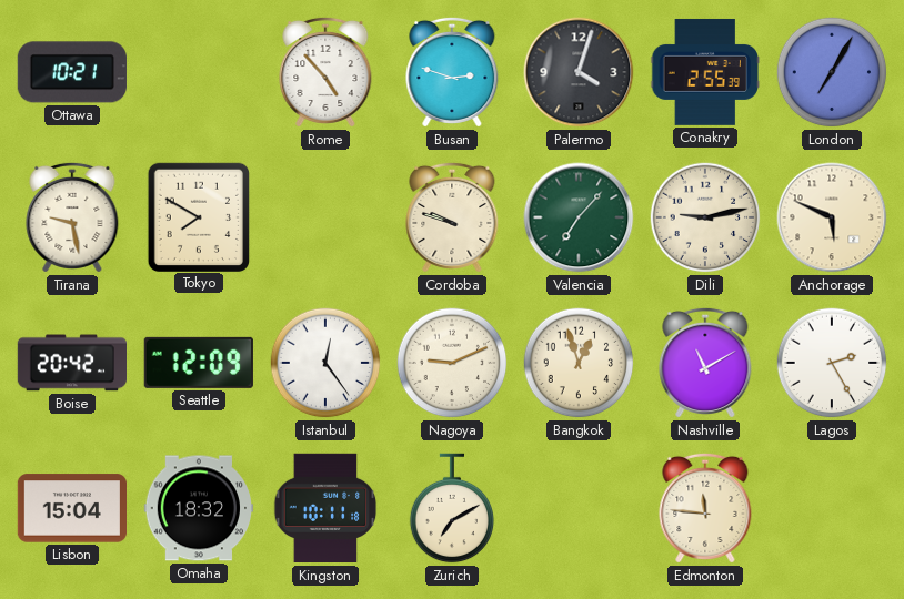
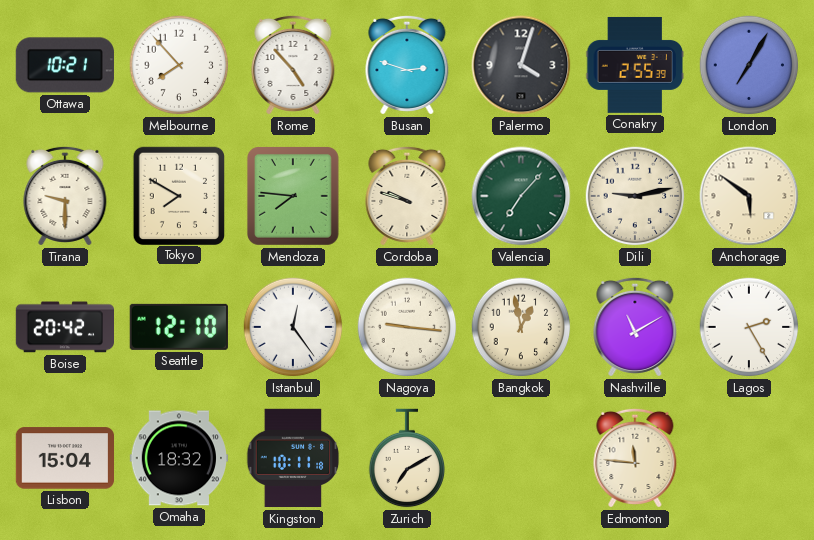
Melbourne: none -> 7:53 (179, 65)
Tirana: 9:28 -> 9:30 (65, 196)
Mendoza: none -> 7:46 (293, 197)
Anchorage: 5:49 -> 5:51 (749, 196)
Seattle: 12:09 -> 12:10 (179, 327)
Nagoya: 9:11 -> 9:16 (407, 327)
Bangkok: 12:57 -> 12:58 (521, 327)
